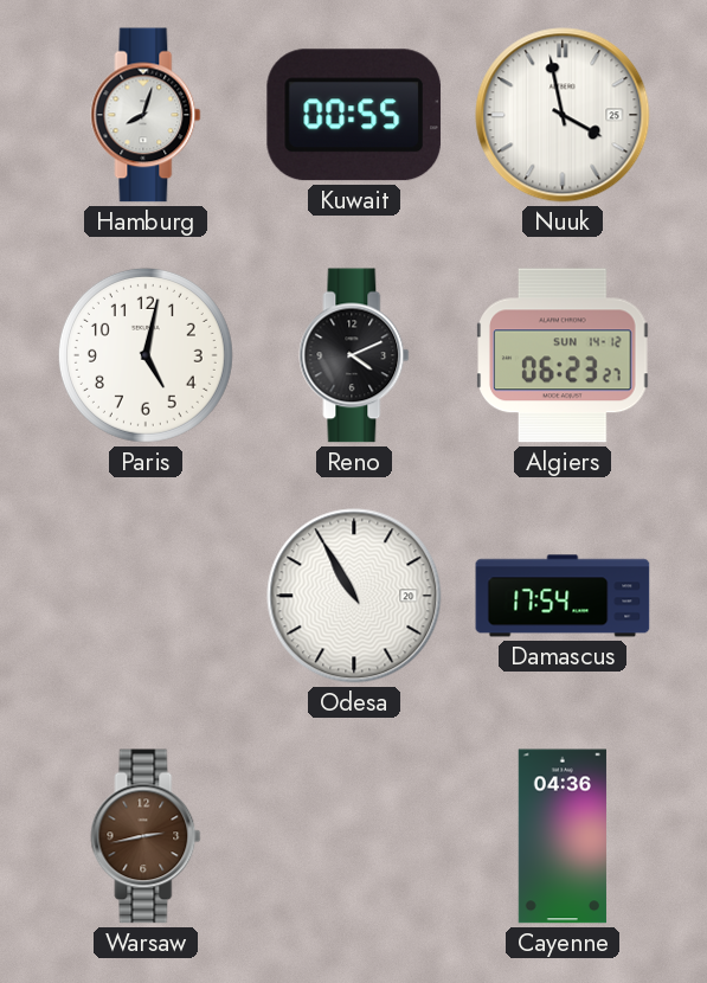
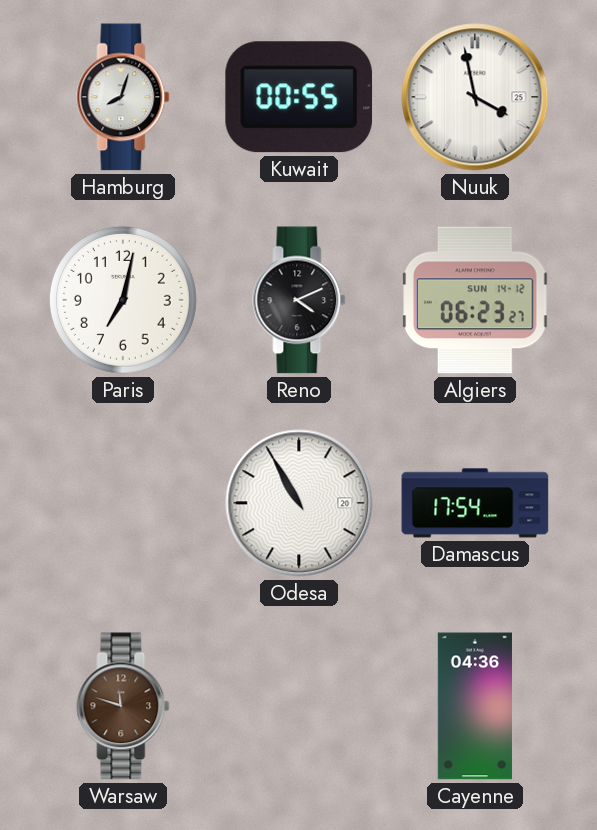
Paris: 5:02 -> 7:02 (123, 300)
Warsaw: 2:43 -> 11:48 (123, 706)
